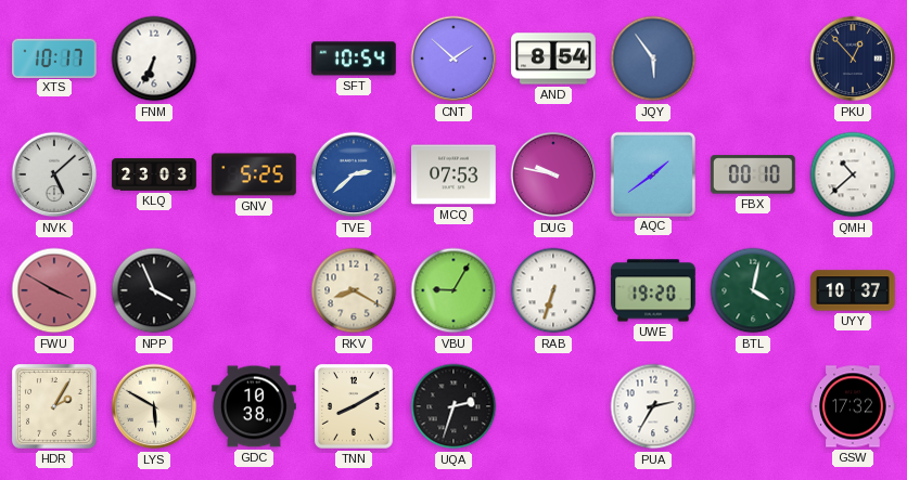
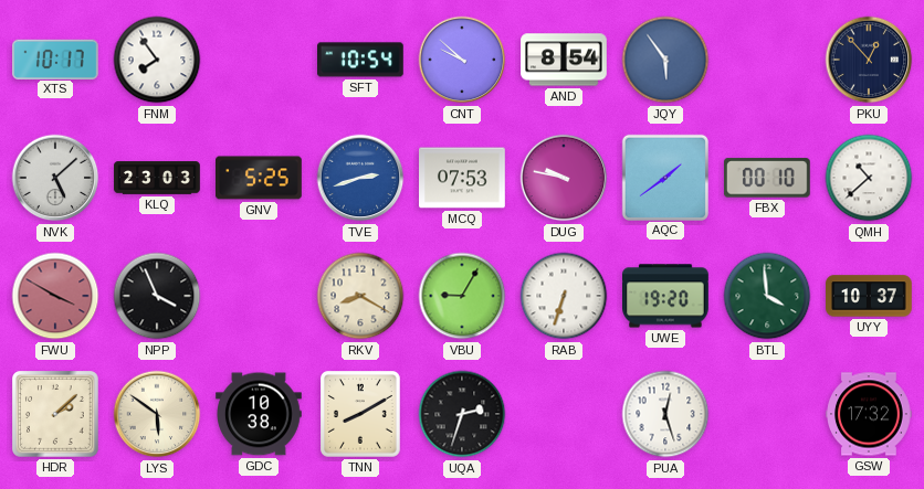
FNM: 6:34 -> 7:54 (157, 60)
CNT: 1:52 -> 9:52 (462, 60)
TVE: 2:38 -> 2:42 (360, 178)
BTL: 4:02 -> 3:59 (767, 296)
HDR: 2:05 -> 2:08 (56, 415)
LYS: 5:50 -> 5:51 (157, 414)
PUA: 2:35 -> 12:27 (665, 414)
